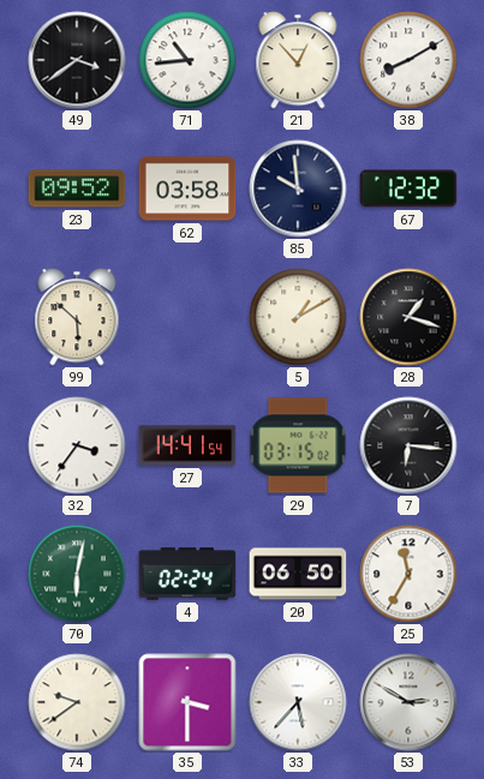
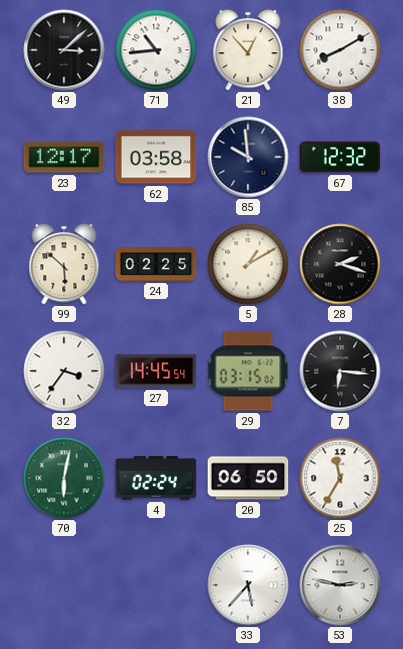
49: 3:39 -> 3:08 (64, 50)
23: 09:52 -> 12:17 (64, 157)
24: none -> 02:25 (156, 265)
28: 1:18 -> 2:18 (340, 264)
27: 14:41 -> 14:45 (156, 371)
74: 9:39 -> none (77, 702)
35: 3:30 -> none (187, 702)
53: 2:50 -> 2:47 (340, 585)
